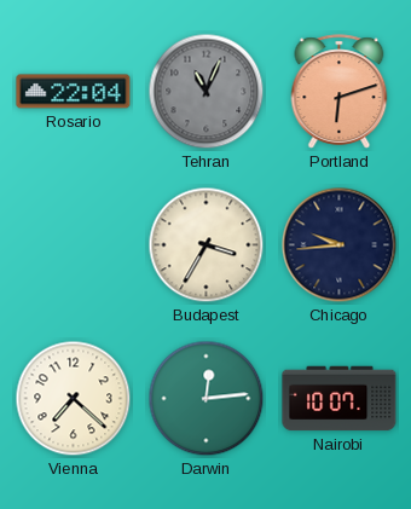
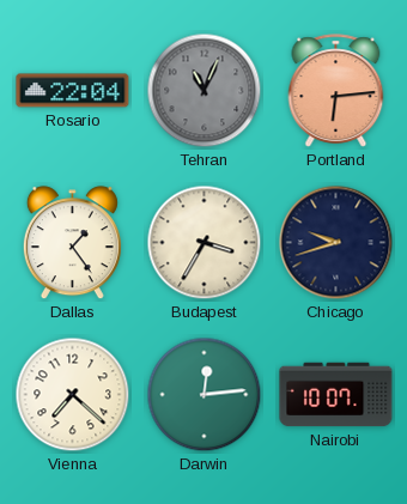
Portland: 6:12 -> 6:14 (336, 91)
Dallas: none -> 1:24 (72, 243)
Chicago: 9:44 -> 9:42 (336, 243)
